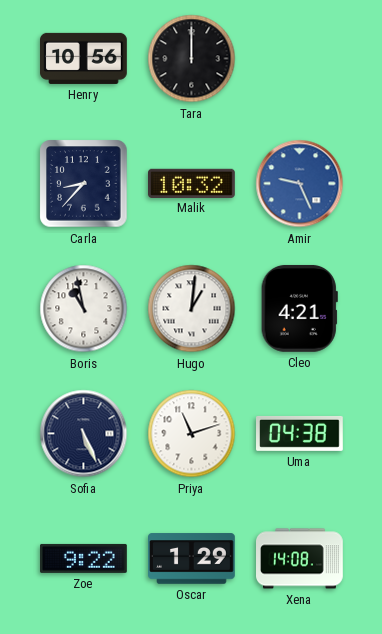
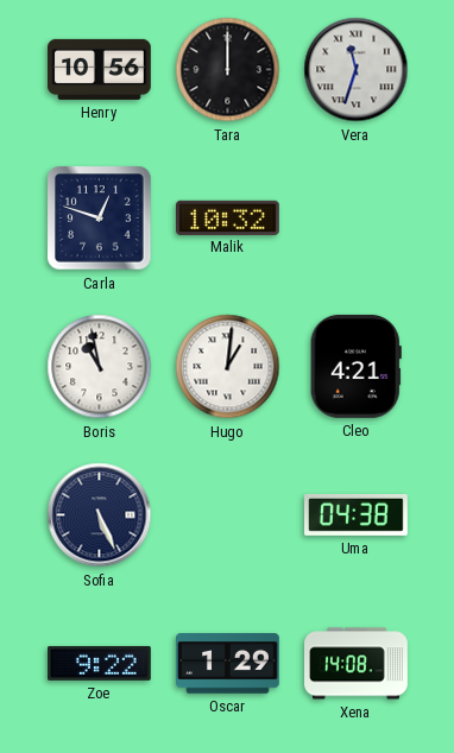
Vera: none -> 11:33 (357, 70)
Carla: 8:37 -> 12:48 (100, 219)
Amir: 9:26 -> none (300, 184)
Priya: 11:12 -> none (192, 434)
